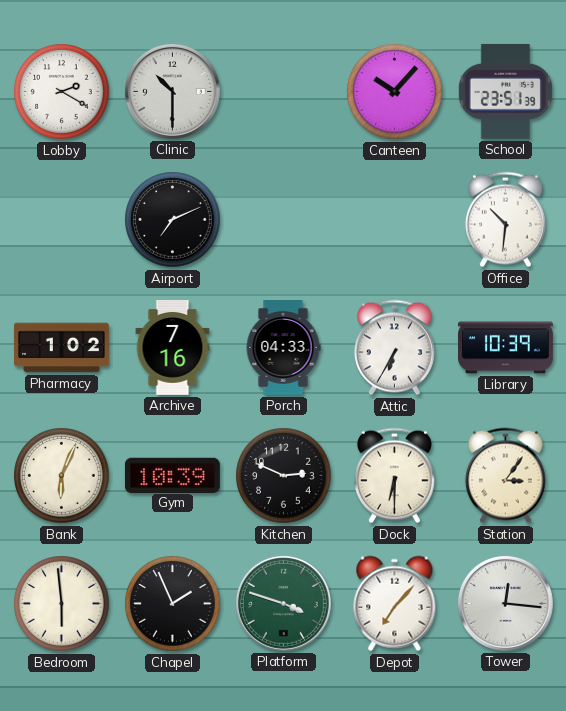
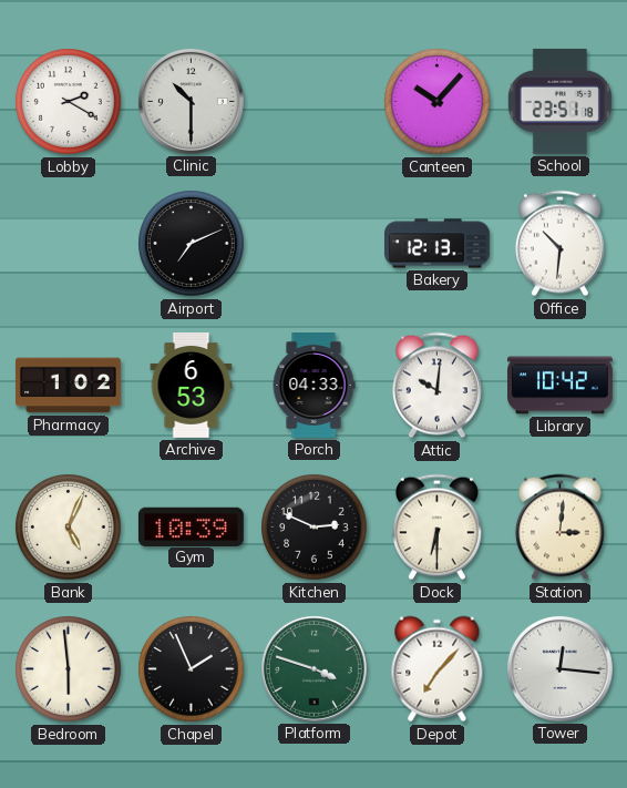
School: 23:51:39 -> 23:51:18 (559, 101)
Bakery: none -> 12:13 (438, 244)
Archive: 7:16 -> 6:53 (192, 386)
Attic: 6:35 -> 10:01 (436, 386)
Library: 10:39 -> 10:42 (561, 386)
Bank: 6:04 -> 5:04 (69, 528)
Station: 3:06 -> 3:01 (559, 528)
